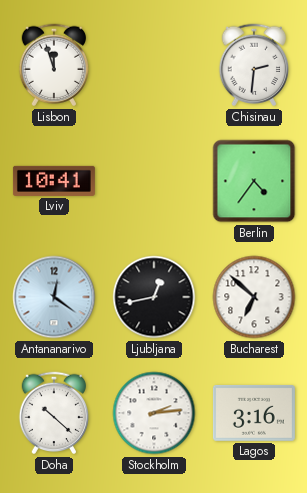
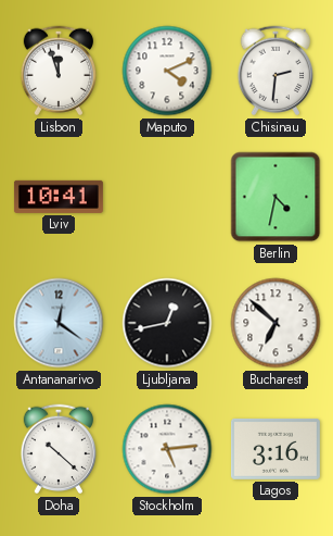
Maputo: none -> 4:11 (167, 71)
Berlin: 4:36 -> 4:32 (276, 197)
Stockholm: 2:14 -> 5:14 (167, 449)
